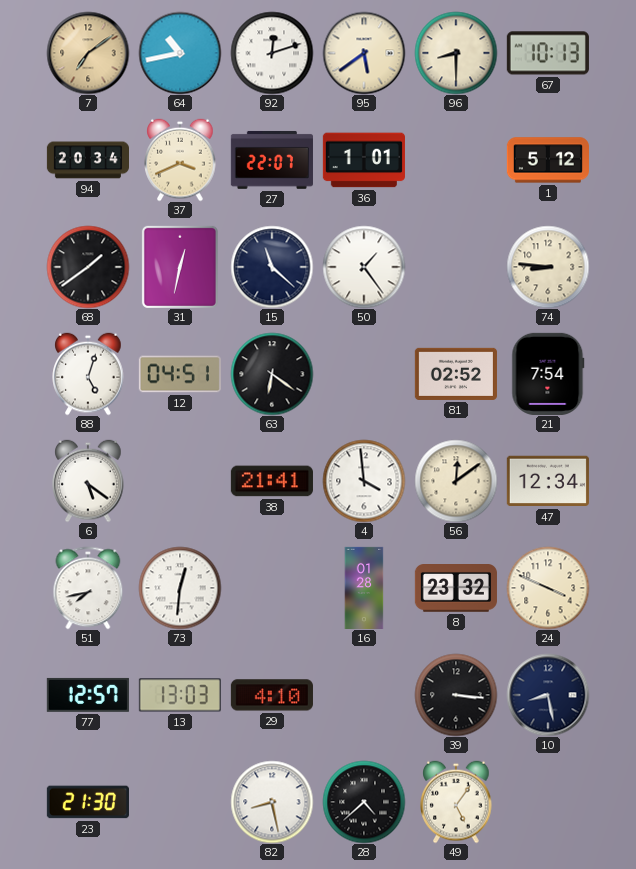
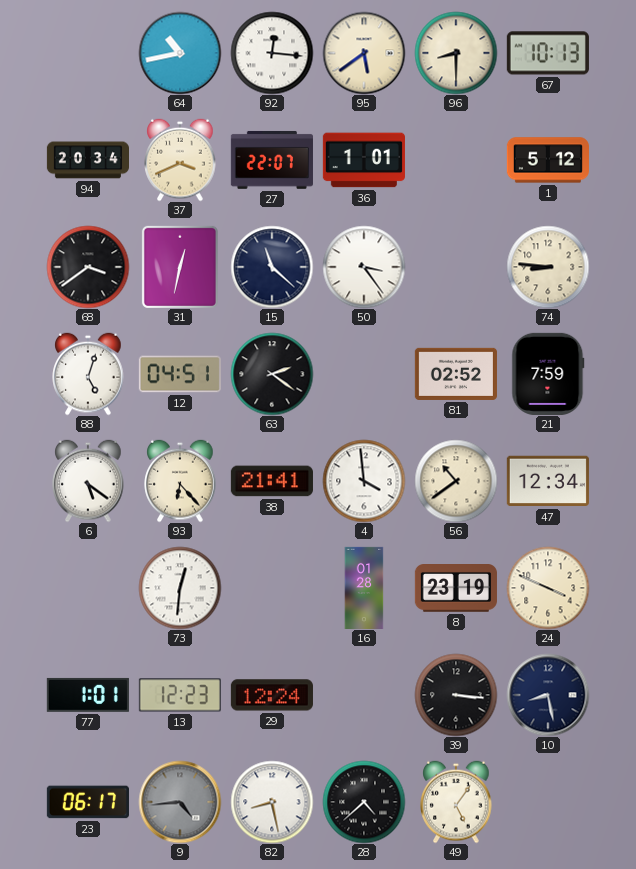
7: 7:09 -> none (88, 53)
92: 12:12 -> 12:16 (272, 53)
68: 1:39 -> 3:39 (88, 267)
50: 1:24 -> 3:24 (364, 267)
63: 6:21 -> 2:21 (272, 374)
21: 7:54 -> 7:59 (548, 374)
93: none -> 6:23 (180, 481)
56: 12:09 -> 10:39 (456, 481)
51: 7:43 -> none (88, 588)
8: 23:32 -> 23:19 (456, 588)
77: 12:57 -> 1:01 (88, 695)
13: 13:03 -> 12:23 (180, 695)
29: 4:10 -> 12:24 (272, 695)
23: 21:30 -> 06:17 (88, 802)
9: none -> 4:44 (180, 802)
